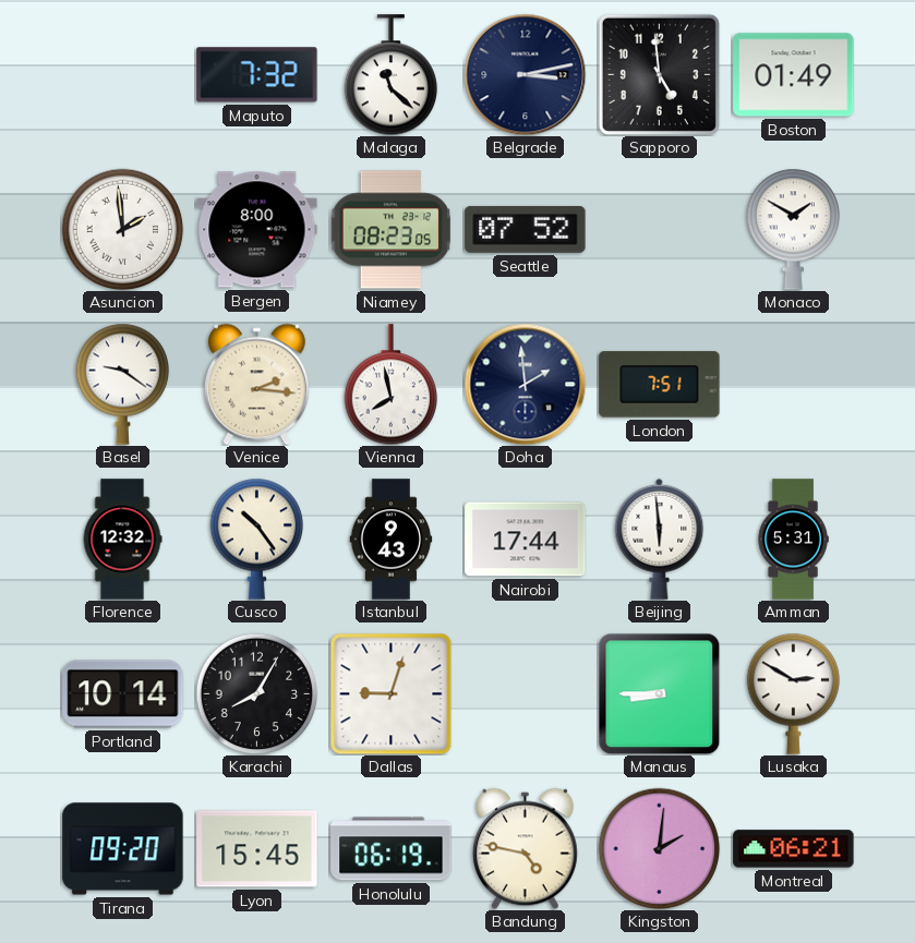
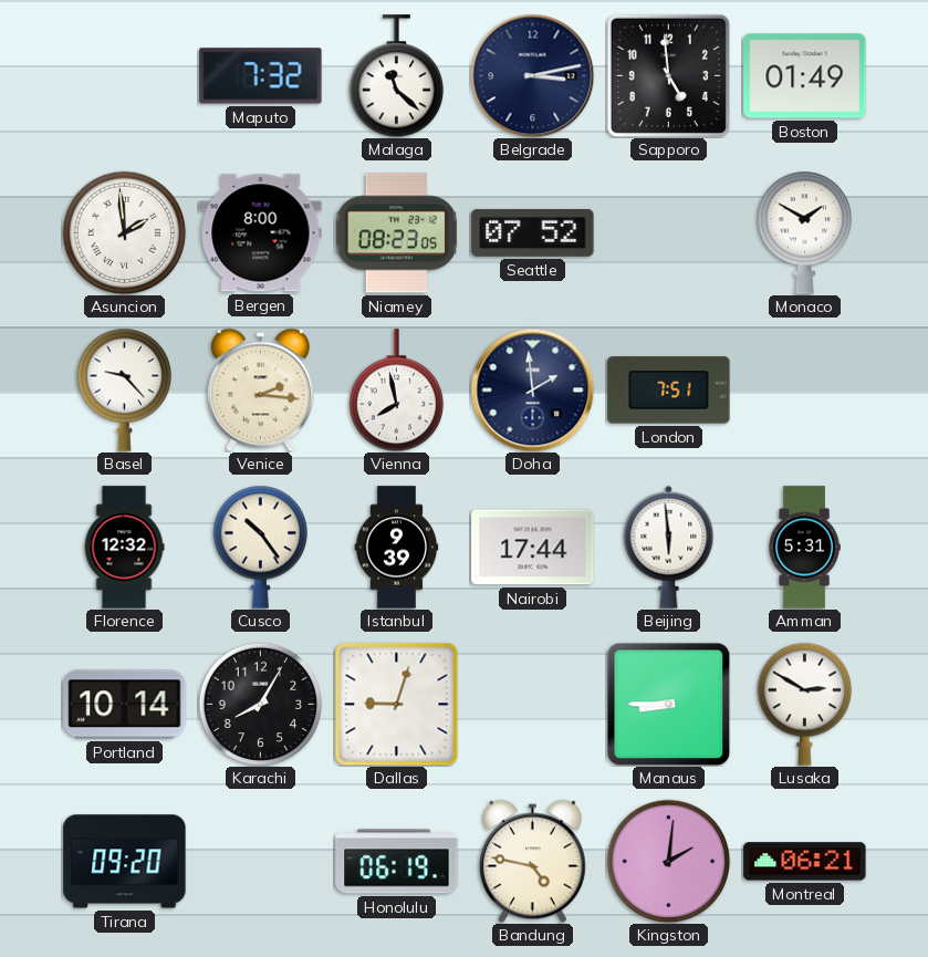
Basel: 9:21 -> 9:23 (124, 389)
Istanbul: 9:43 -> 9:39 (397, 548)
Lyon: 15:45 -> none (257, 849)
